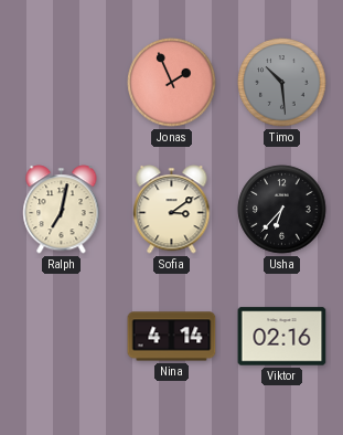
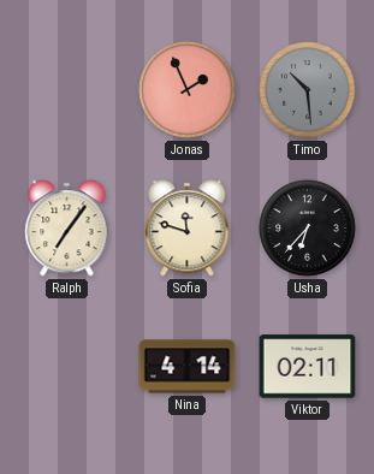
Ralph: 7:02 -> 7:06 (67, 229)
Sofia: 3:09 -> 11:48 (188, 229)
Viktor: 02:16 -> 02:11 (308, 367)
